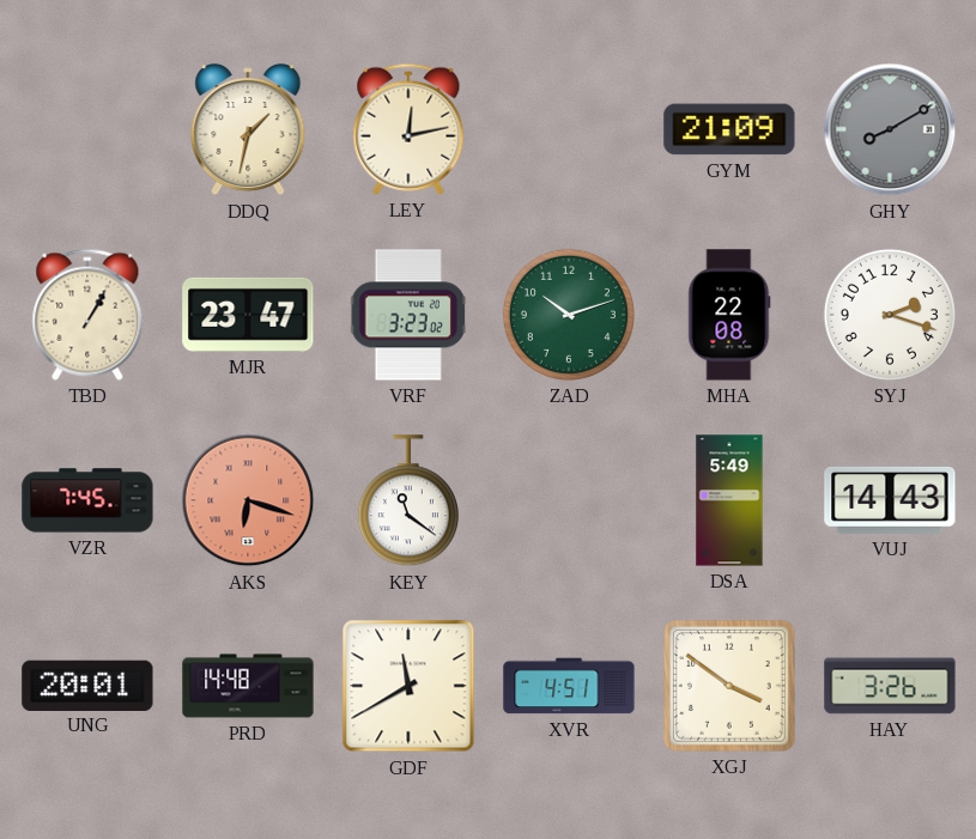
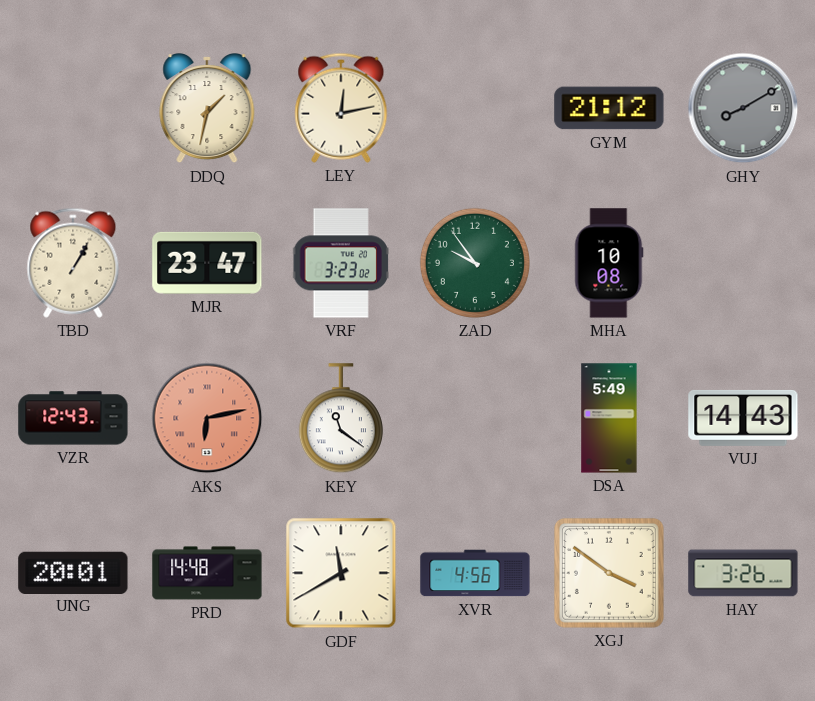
GYM: 21:09 -> 21:12 (609, 108)
ZAD: 10:12 -> 9:54 (475, 263)
MHA: 22:08 -> 10:08 (609, 263)
SYJ: 2:18 -> none (890, 315)
VZR: 7:45 -> 12:43 (73, 418)
AKS: 6:18 -> 6:13 (207, 418)
XVR: 4:51 -> 4:56 (475, 573)
